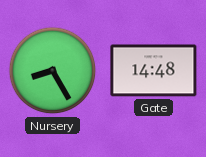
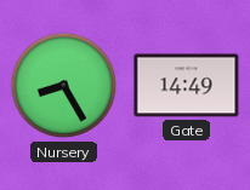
Gate: 14:48 -> 14:49 (187, 86)
